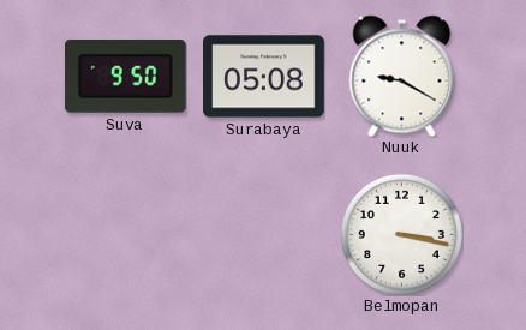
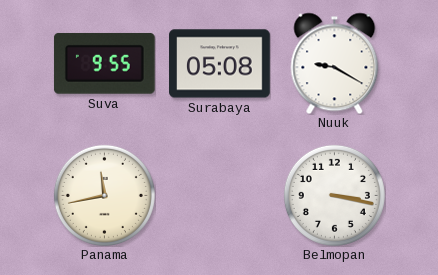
Suva: 9:50 -> 9:55 (104, 63)
Panama: none -> 11:43 (104, 195)
